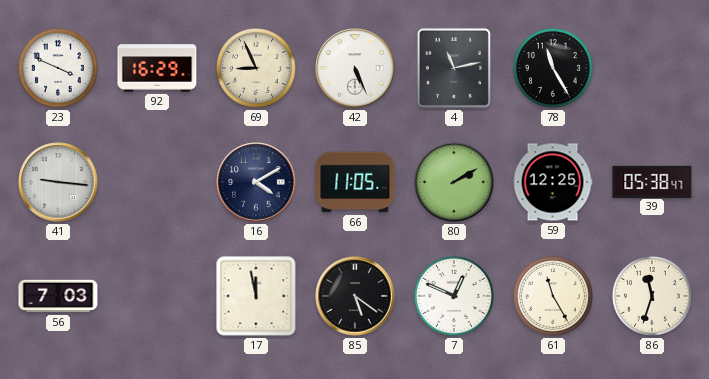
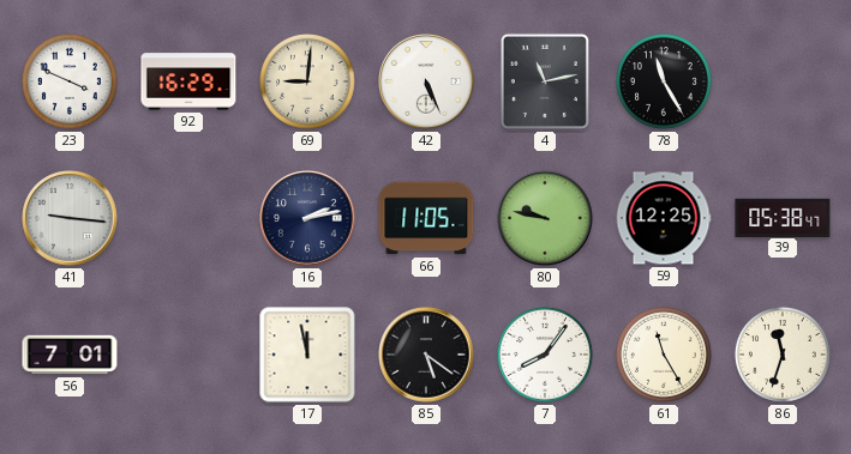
69: 8:56 -> 9:01 (307, 81)
16: 4:10 -> 2:13 (307, 218)
80: 2:10 -> 9:47 (545, 218)
56: 7:03 -> 7:01 (70, 355)
7: 12:49 -> 8:06 (545, 355)
